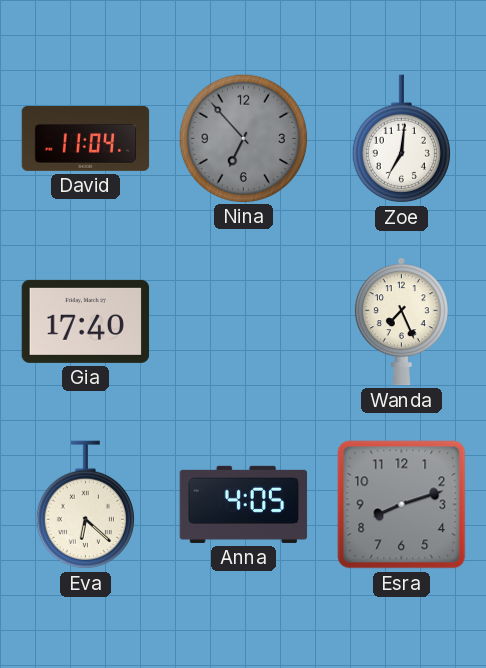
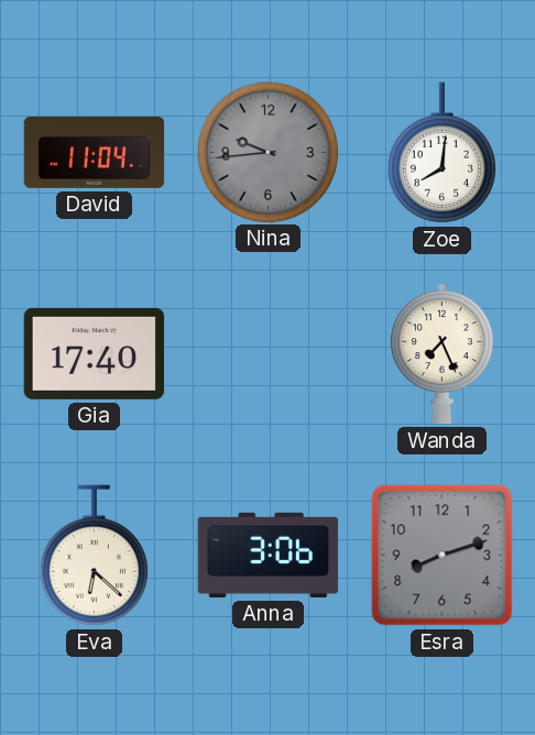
Nina: 6:53 -> 9:44 (267, 152)
Zoe: 7:01 -> 8:01 (441, 153)
Anna: 4:05 -> 3:06 (269, 555)
